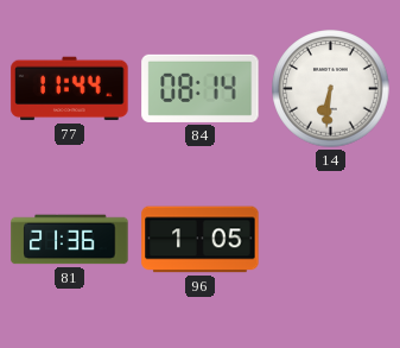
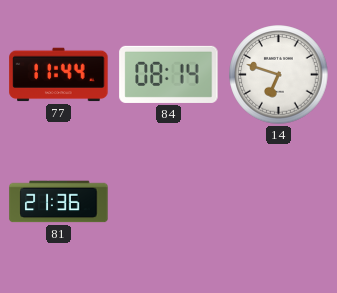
14: 6:31 -> 6:48 (279, 75)
96: 1:05 -> none (201, 240)
